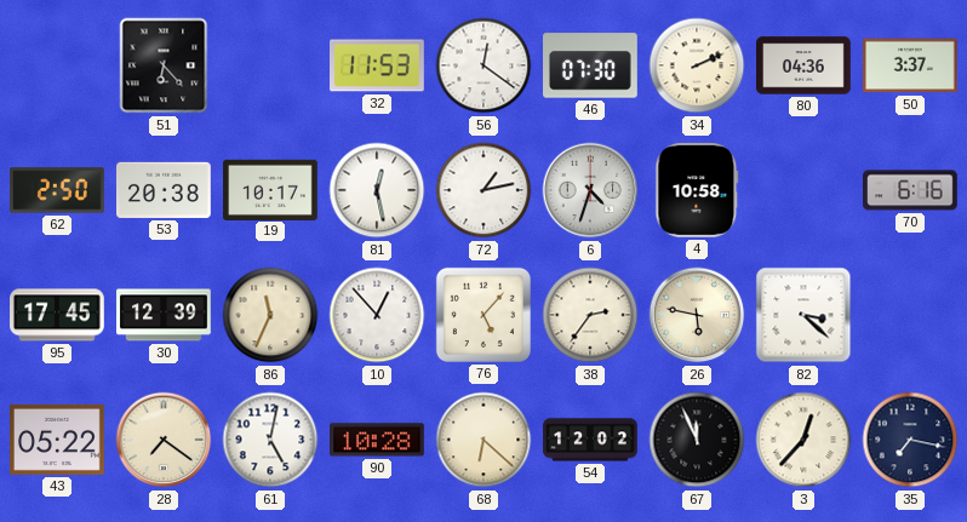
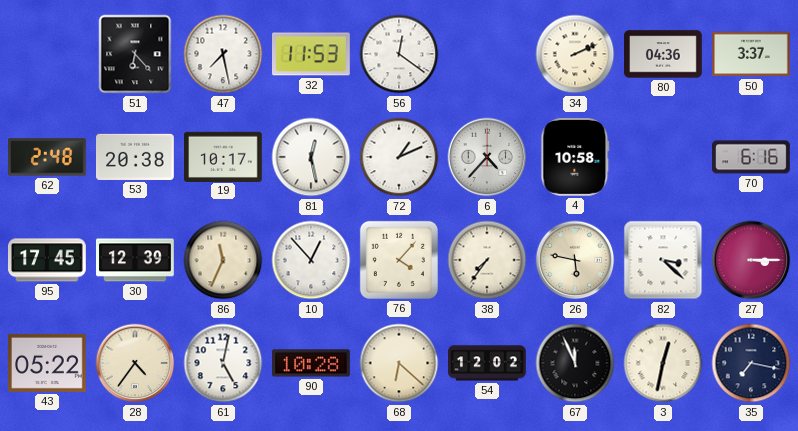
47: none -> 7:28 (223, 54)
46: 07:30 -> none (591, 65)
62: 2:50 -> 2:48 (48, 157)
72: 1:13 -> 1:11 (399, 157)
6: 4:33 -> 4:37 (487, 157)
76: 5:07 -> 4:07 (399, 260)
38: 2:36 -> 7:36 (487, 260)
27: none -> 3:15 (751, 260)
28: 7:21 -> 4:36 (135, 363)
3: 12:37 -> 12:32 (663, 363)
